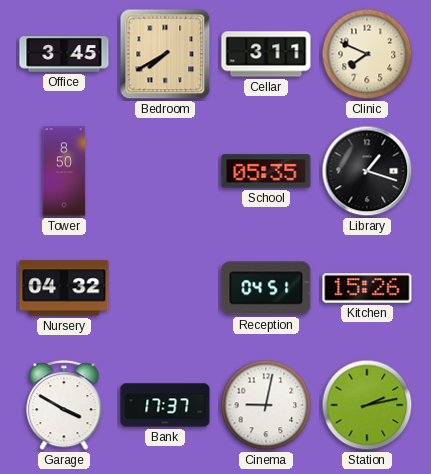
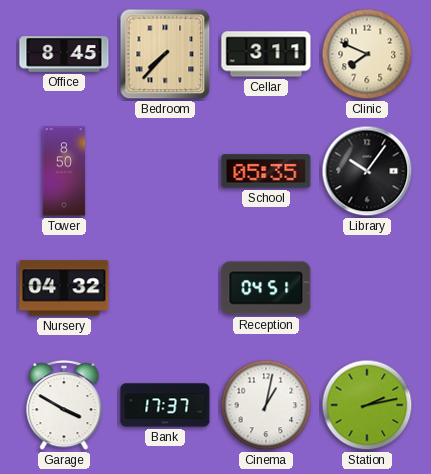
Office: 3:45 -> 8:45 (64, 54)
Bedroom: 7:40 -> 7:37 (165, 54)
Library: 1:18 -> 10:06 (367, 171)
Kitchen: 15:26 -> none (367, 288)
Cinema: 9:02 -> 1:02 (266, 405)
